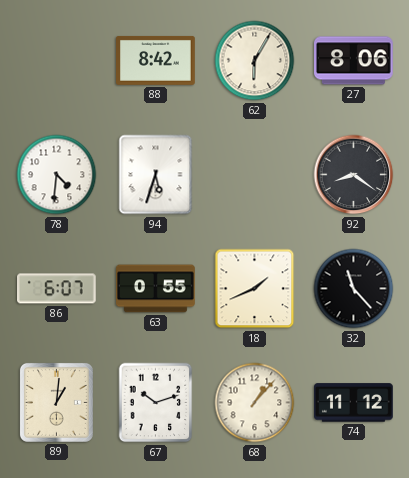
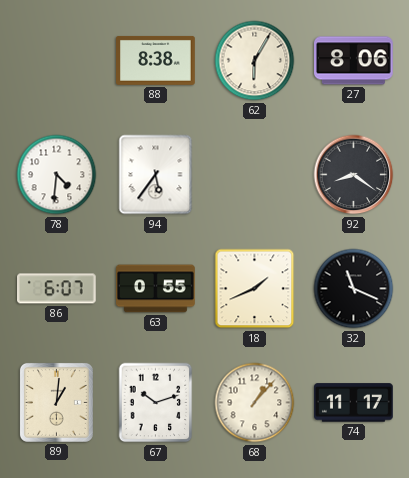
88: 8:42 -> 8:38 (156, 60)
94: 5:33 -> 5:36 (156, 175)
32: 11:23 -> 11:19 (354, 289)
74: 11:12 -> 11:17 (354, 403)
